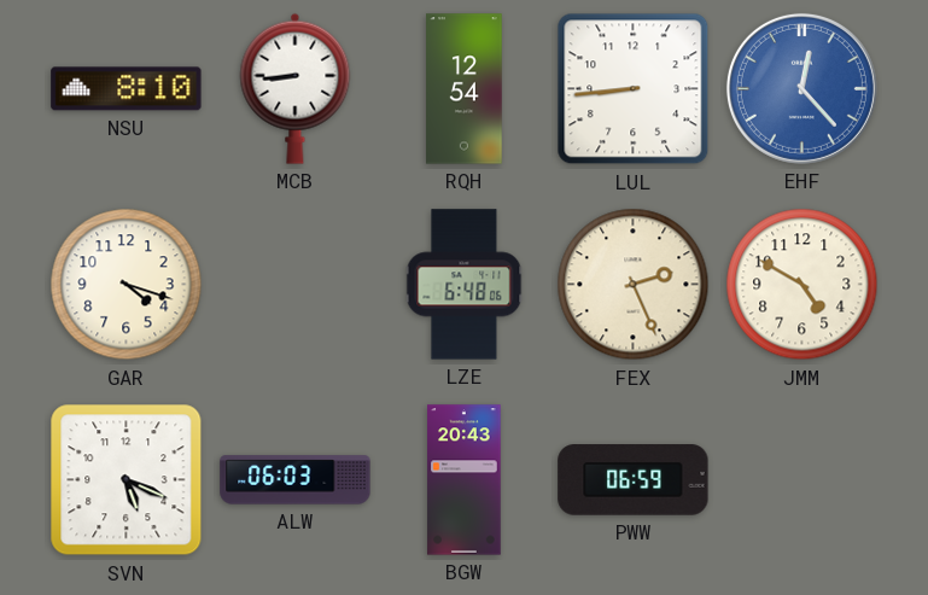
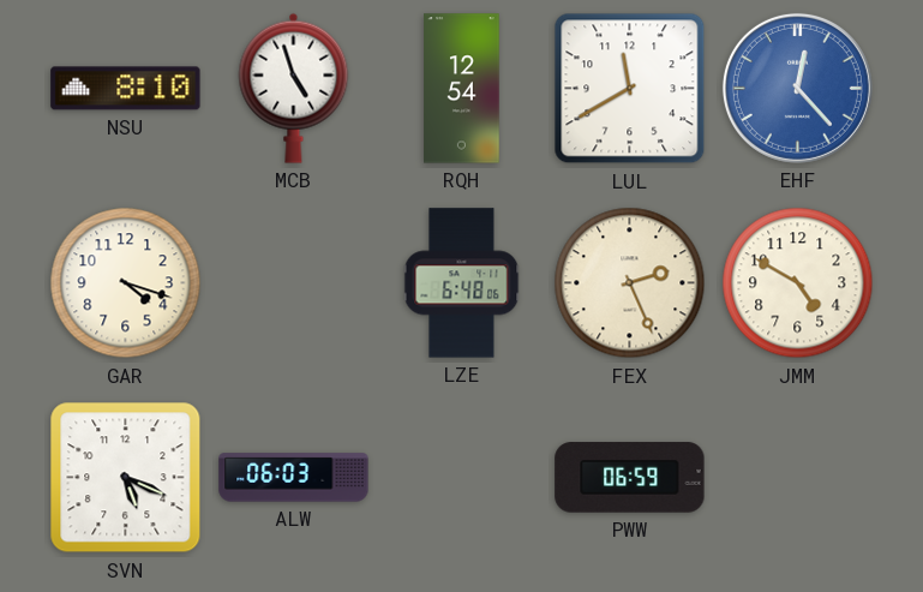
MCB: 8:44 -> 4:57 (294, 88)
LUL: 8:44 -> 11:40 (630, 89)
BGW: 20:43 -> none (465, 480)
